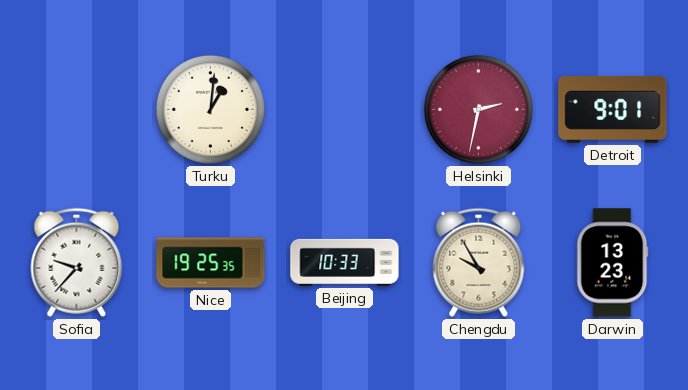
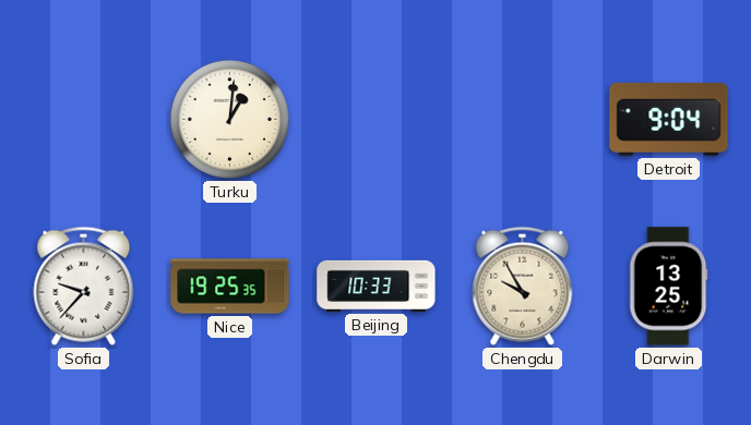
Helsinki: 2:32 -> none (478, 109)
Detroit: 9:01 -> 9:04 (669, 119)
Darwin: 13:23 -> 13:25 (669, 287)
